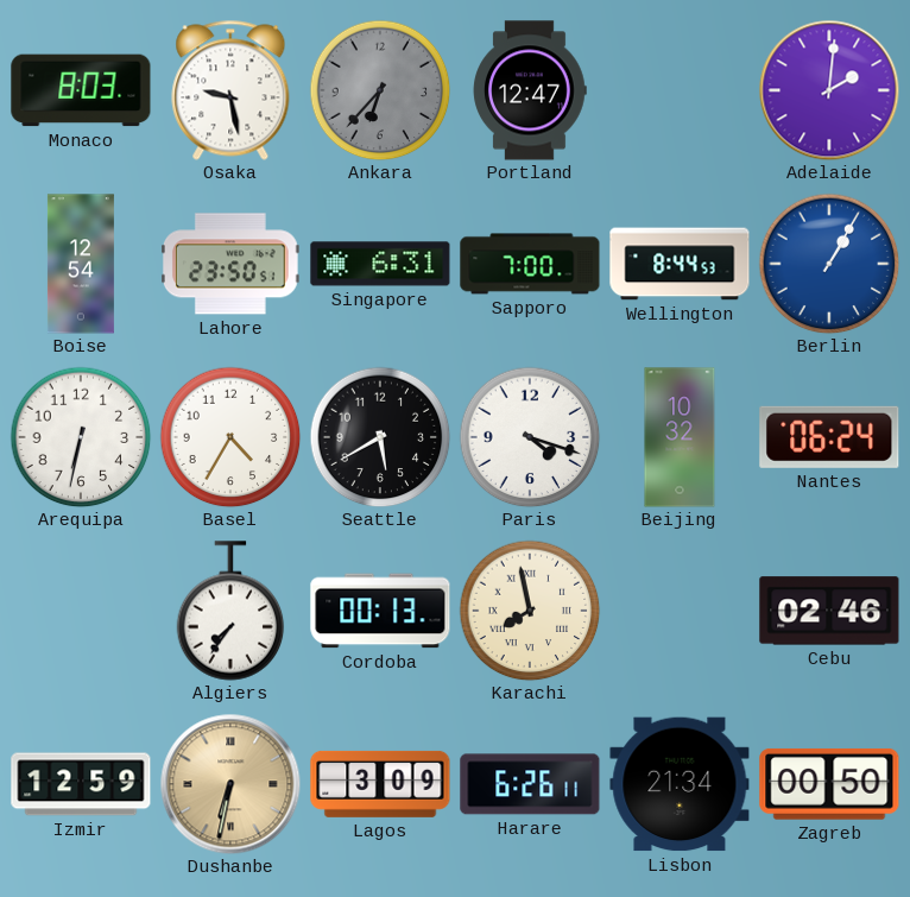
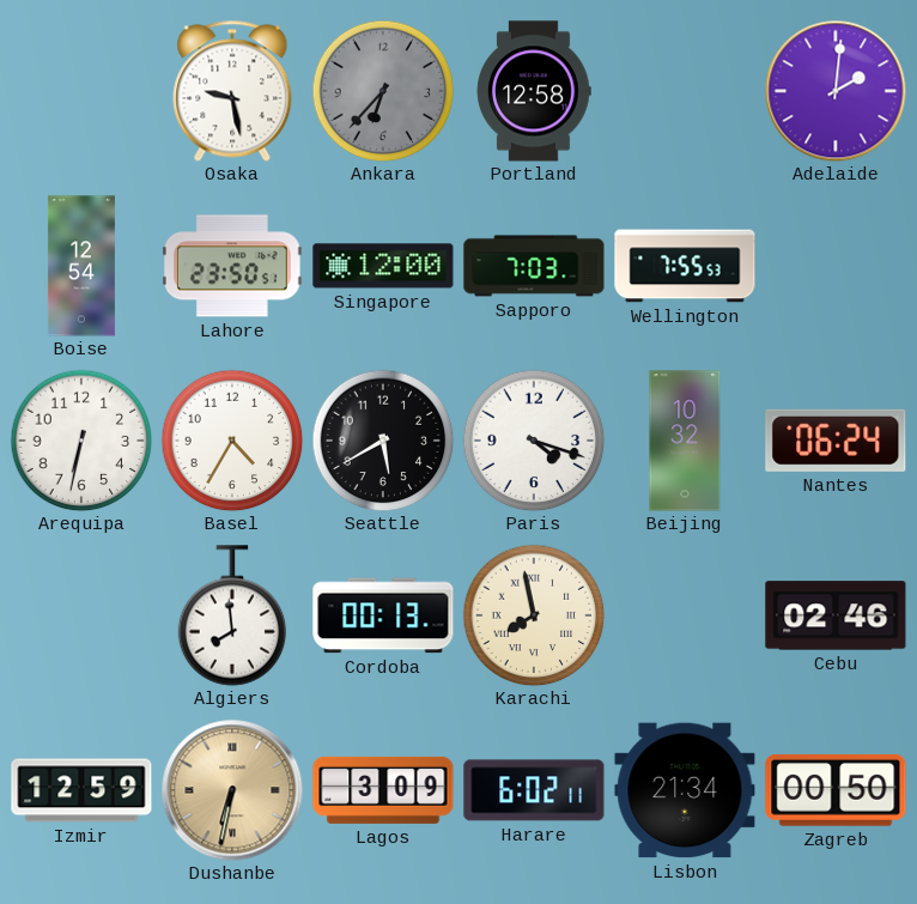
Monaco: 8:03 -> none (81, 90)
Portland: 12:47 -> 12:58 (534, 91)
Singapore: 6:31 -> 12:00 (383, 266)
Sapporo: 7:00 -> 7:03 (534, 266)
Wellington: 8:44 -> 7:55 (685, 266)
Berlin: 1:05 -> none (829, 264)
Algiers: 7:36 -> 7:59 (232, 615)
Harare: 6:26 -> 6:02 (534, 790)
